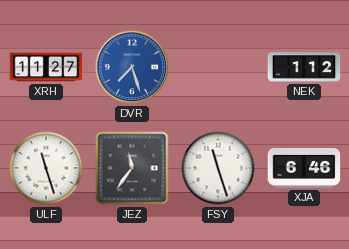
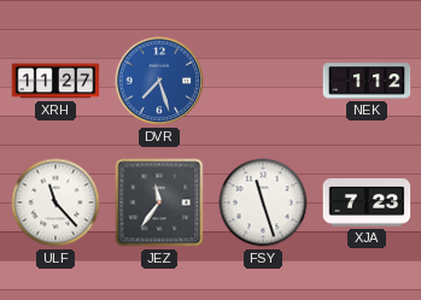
ULF: 11:27 -> 11:23 (55, 202)
XJA: 6:46 -> 7:23 (367, 204)
